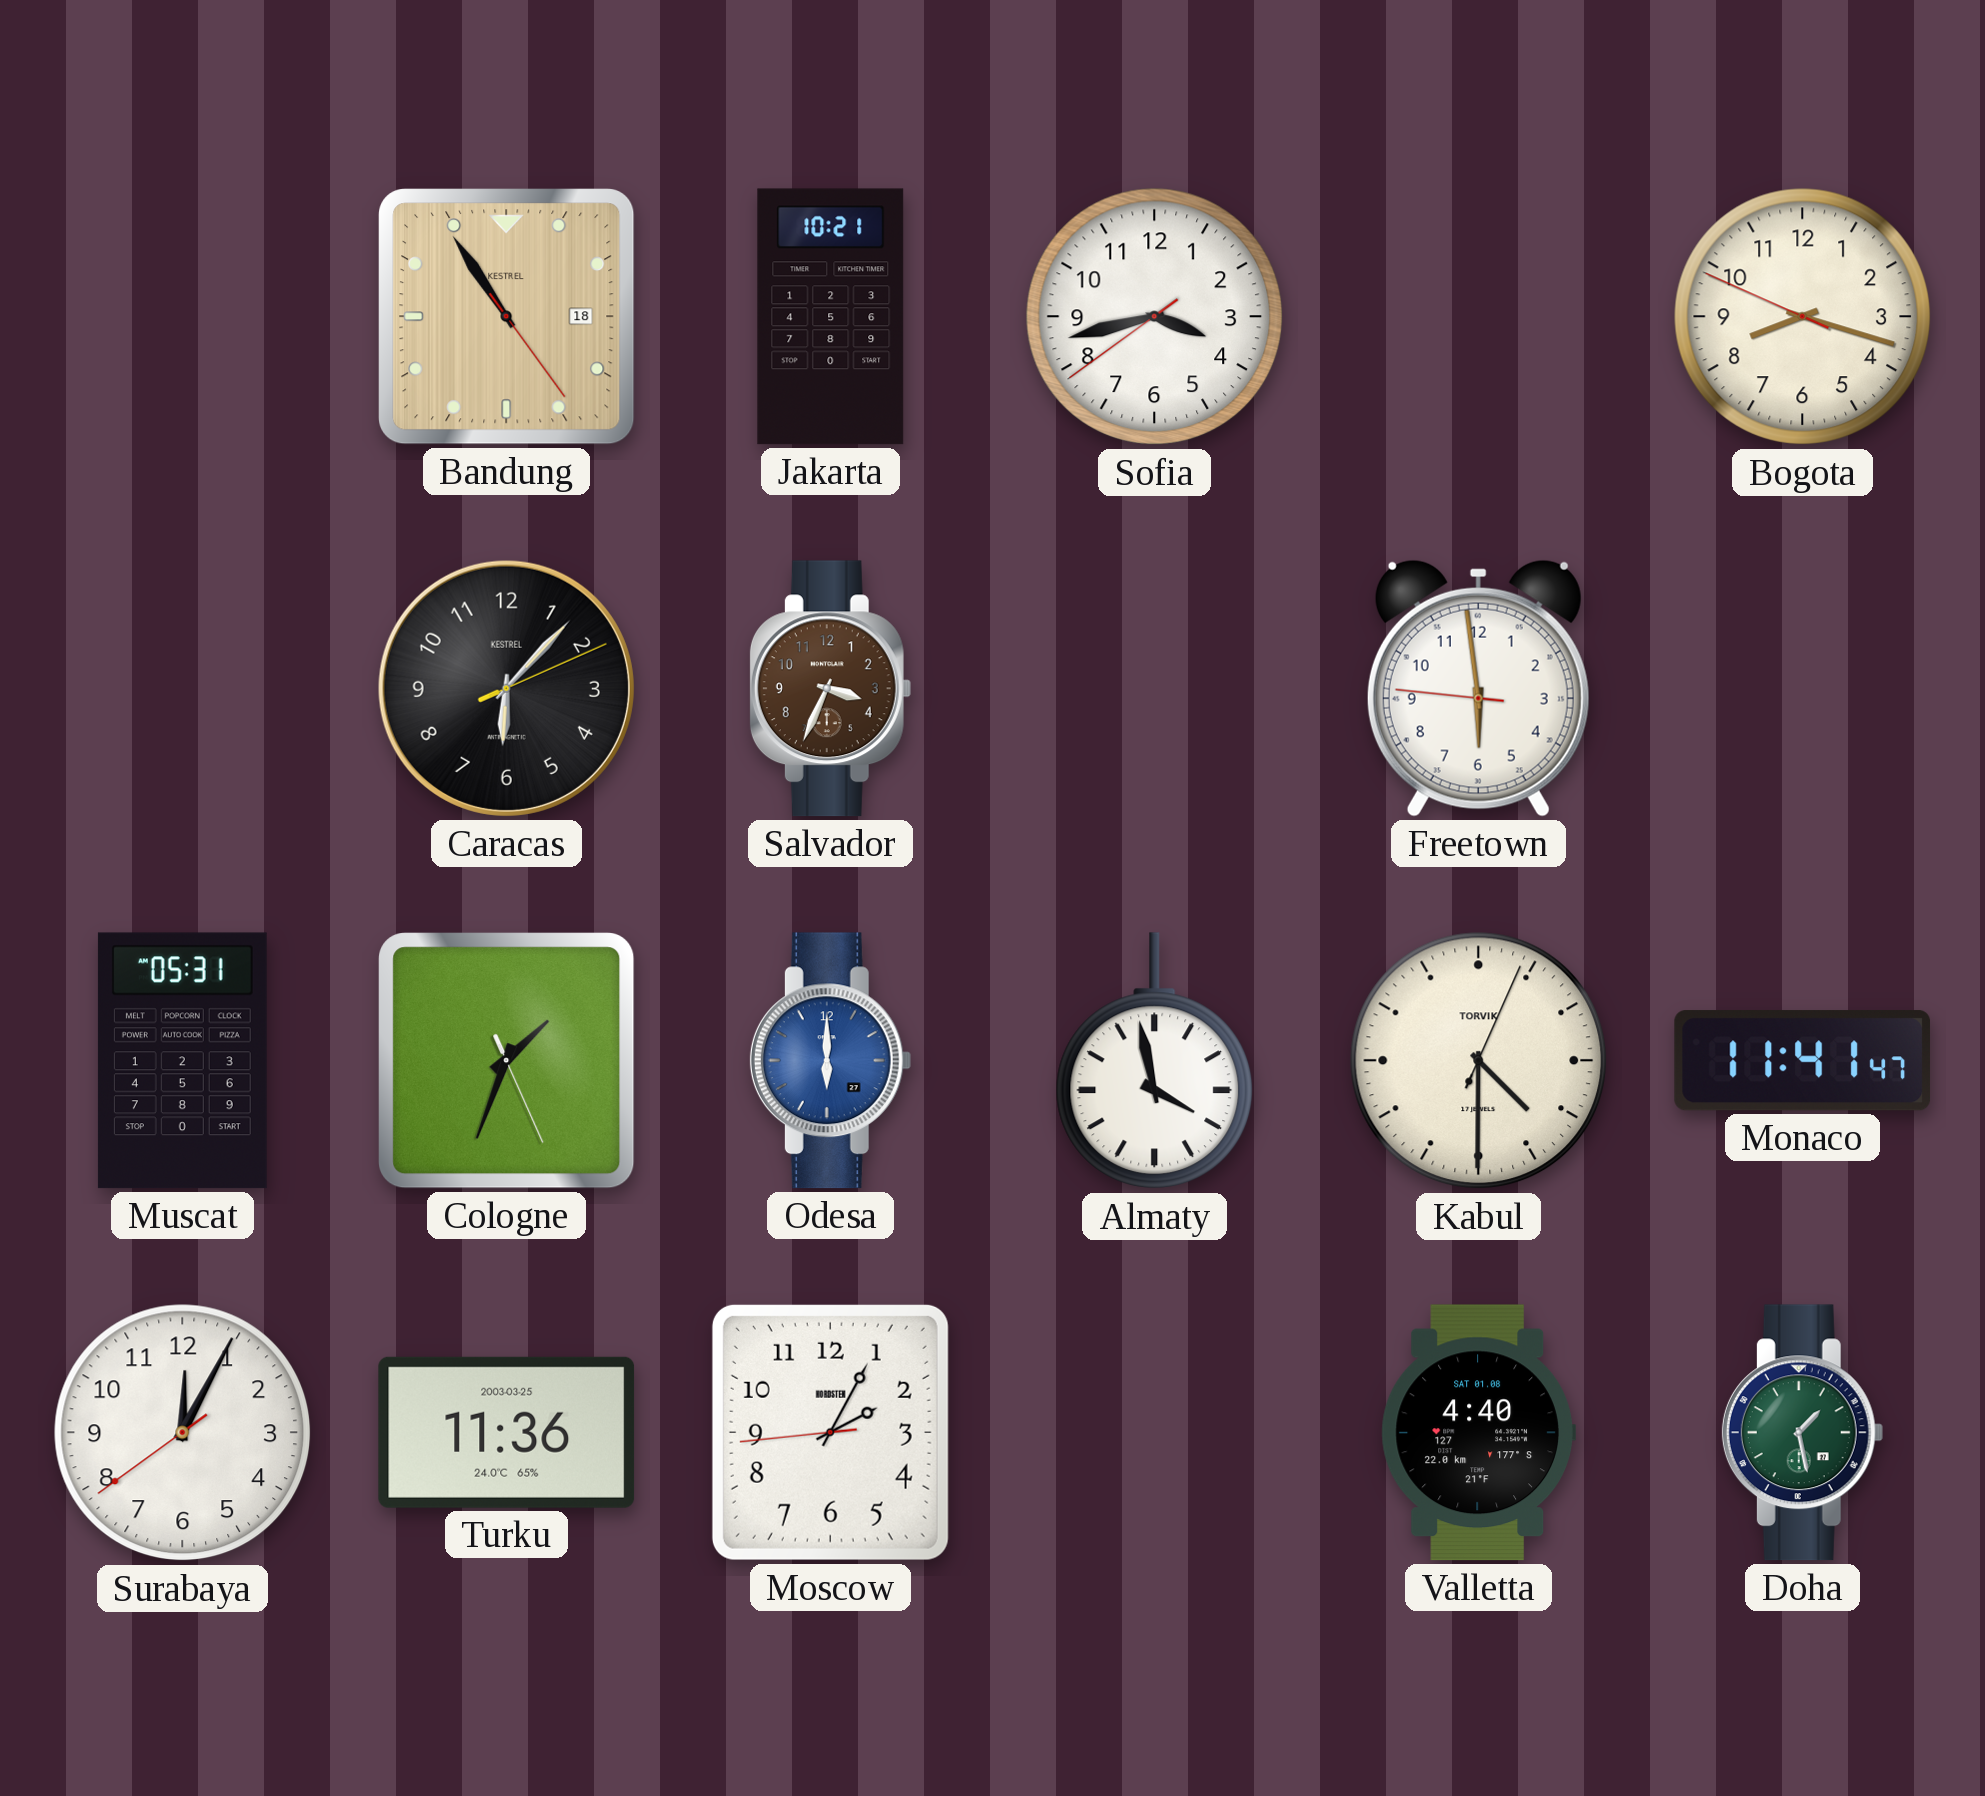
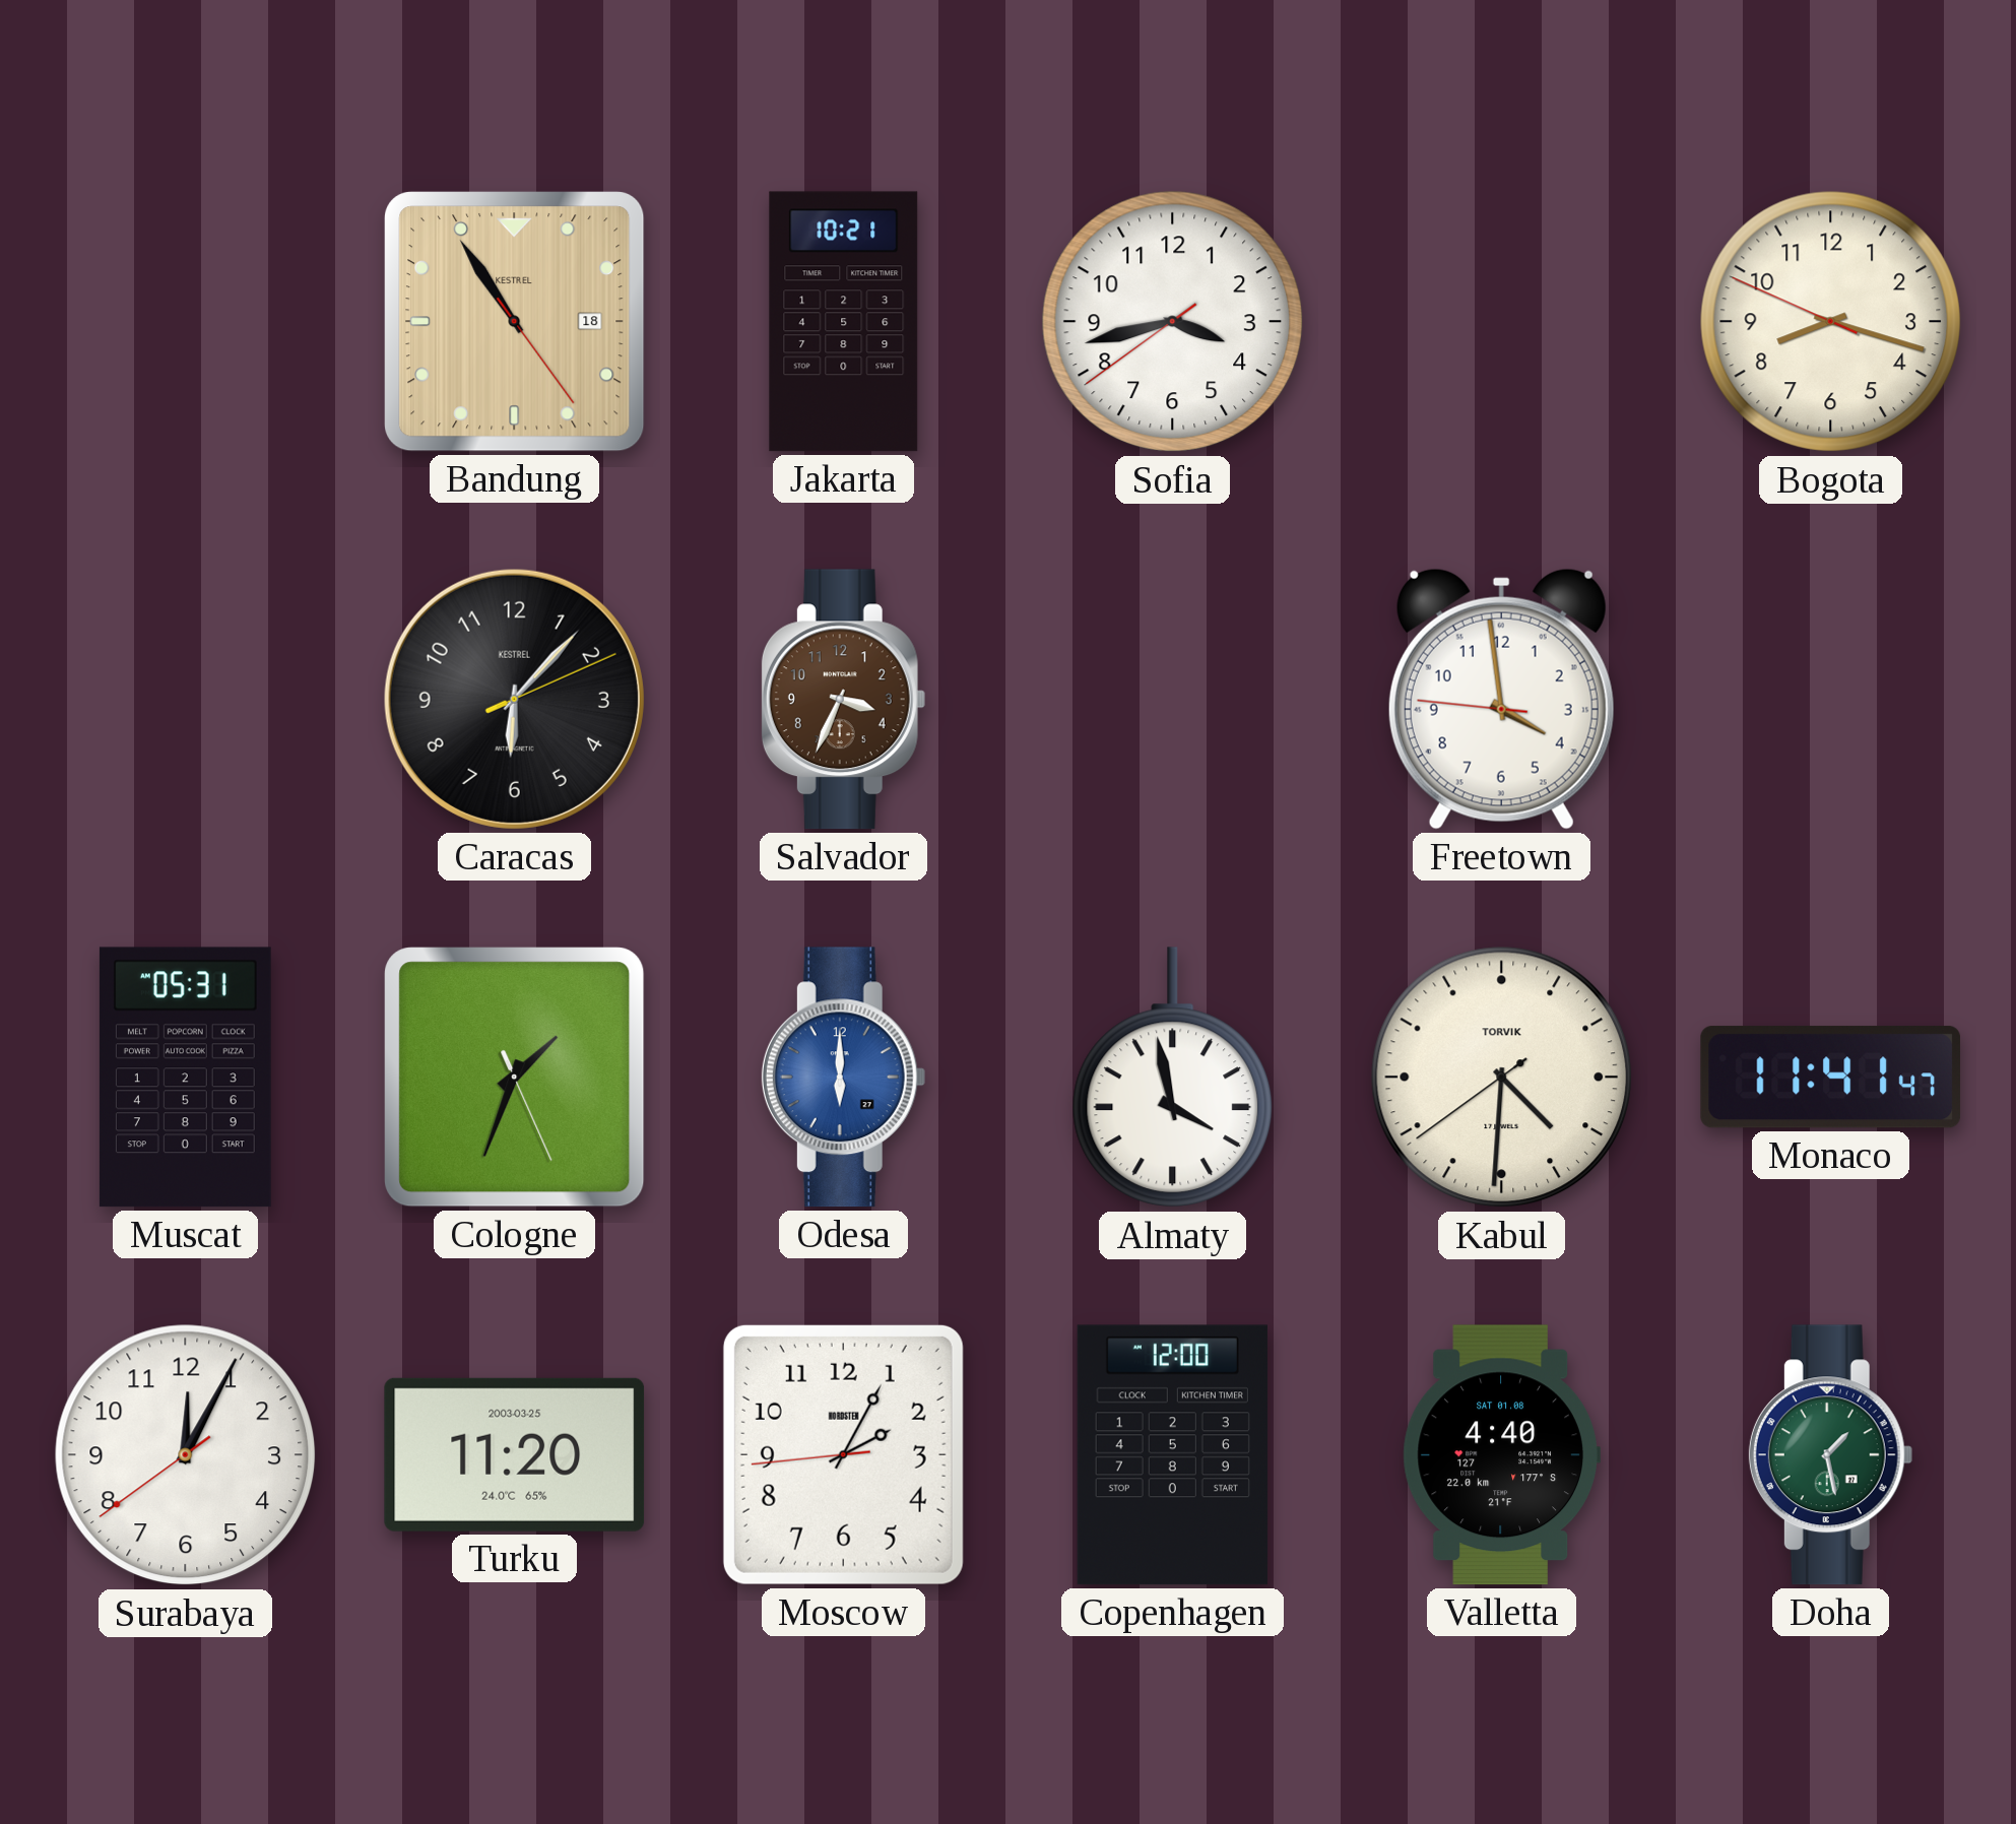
Freetown: 5:58 -> 3:58 (1501, 699)
Kabul: 4:30:04 -> 4:30:39 (1502, 1078)
Turku: 11:36 -> 11:20 (515, 1454)
Copenhagen: none -> 12:00 (1172, 1455)
